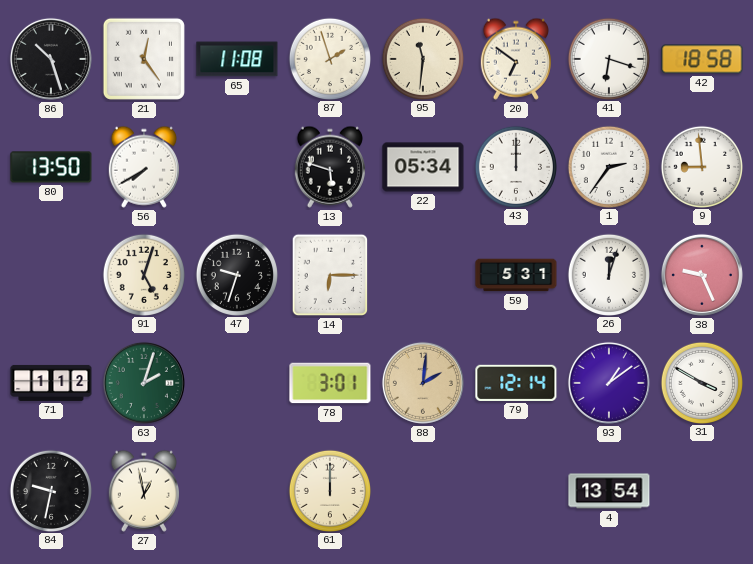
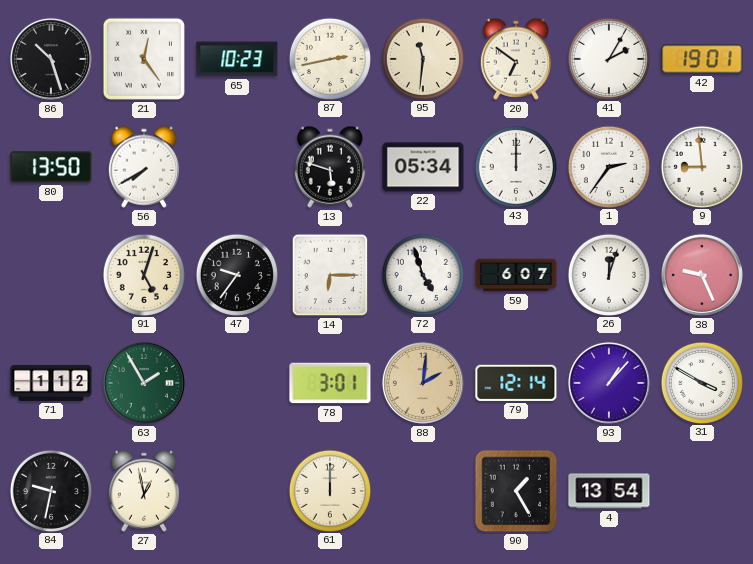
65: 11:08 -> 10:23 (237, 59)
87: 1:57 -> 2:43 (329, 58)
41: 6:18 -> 2:05 (608, 58)
42: 18:58 -> 19:01 (702, 59)
47: 9:33 -> 9:36 (236, 274)
72: none -> 4:57 (422, 274)
59: 5:31 -> 6:07 (516, 275)
63: 2:03 -> 1:55 (144, 383)
93: 1:09 -> 1:07 (609, 383)
90: none -> 1:25 (516, 491)
